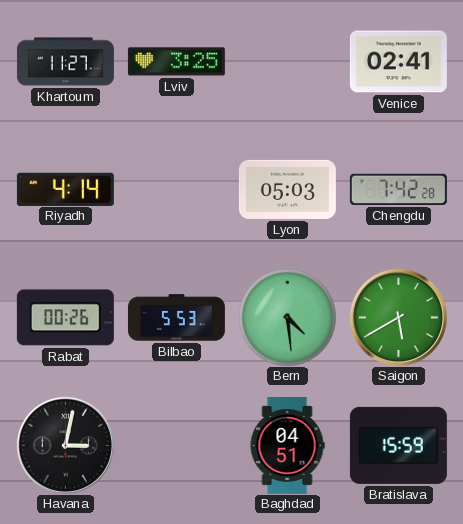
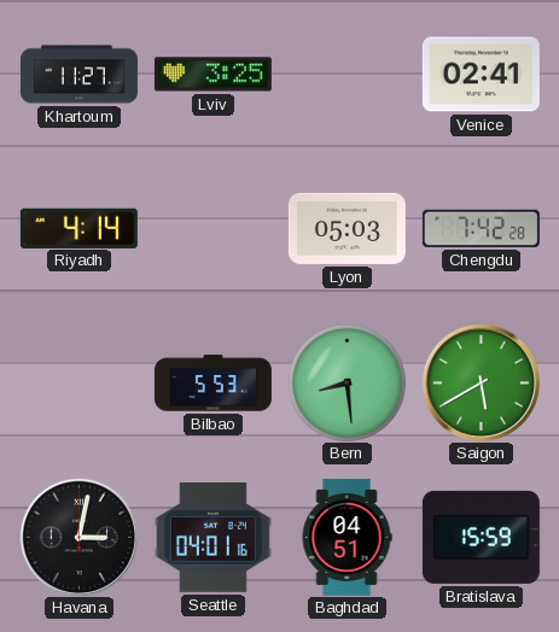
Rabat: 00:26 -> none (65, 318)
Bern: 4:29 -> 8:29 (347, 382)
Seattle: none -> 04:01 (212, 537)
